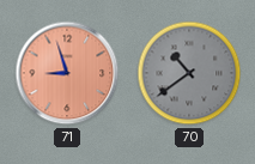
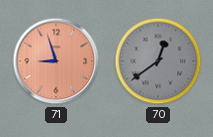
70: 10:39 -> 12:39 (158, 61)
